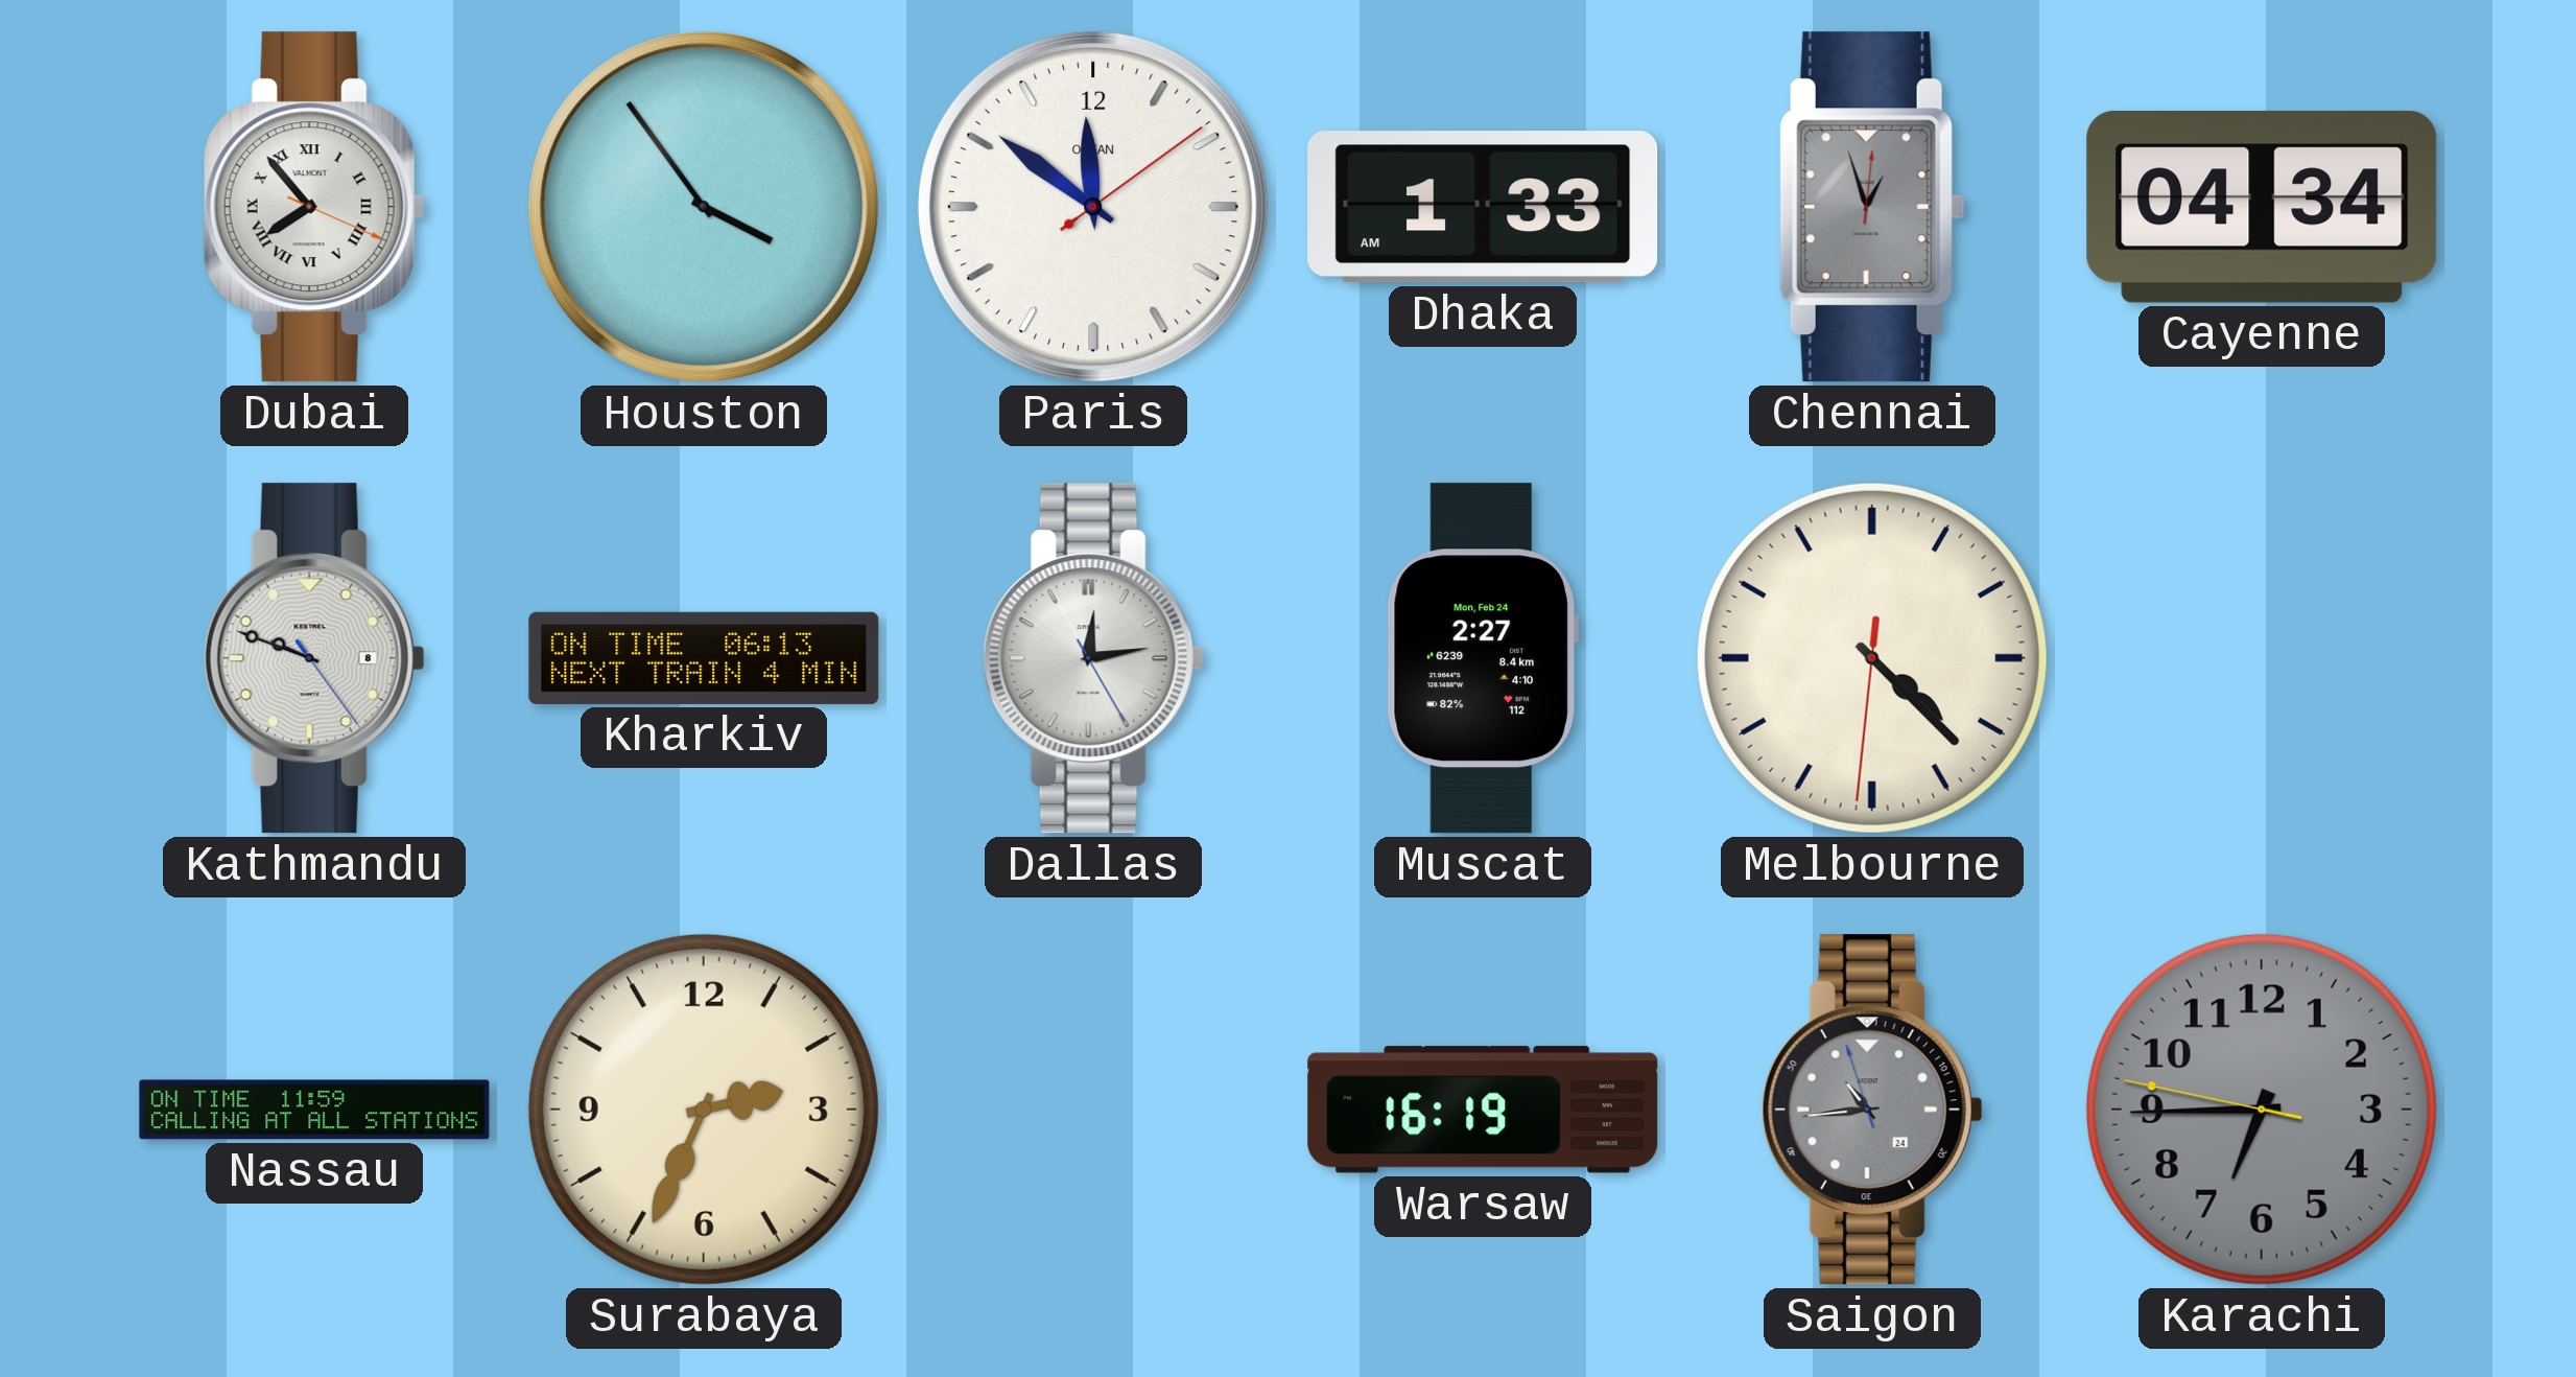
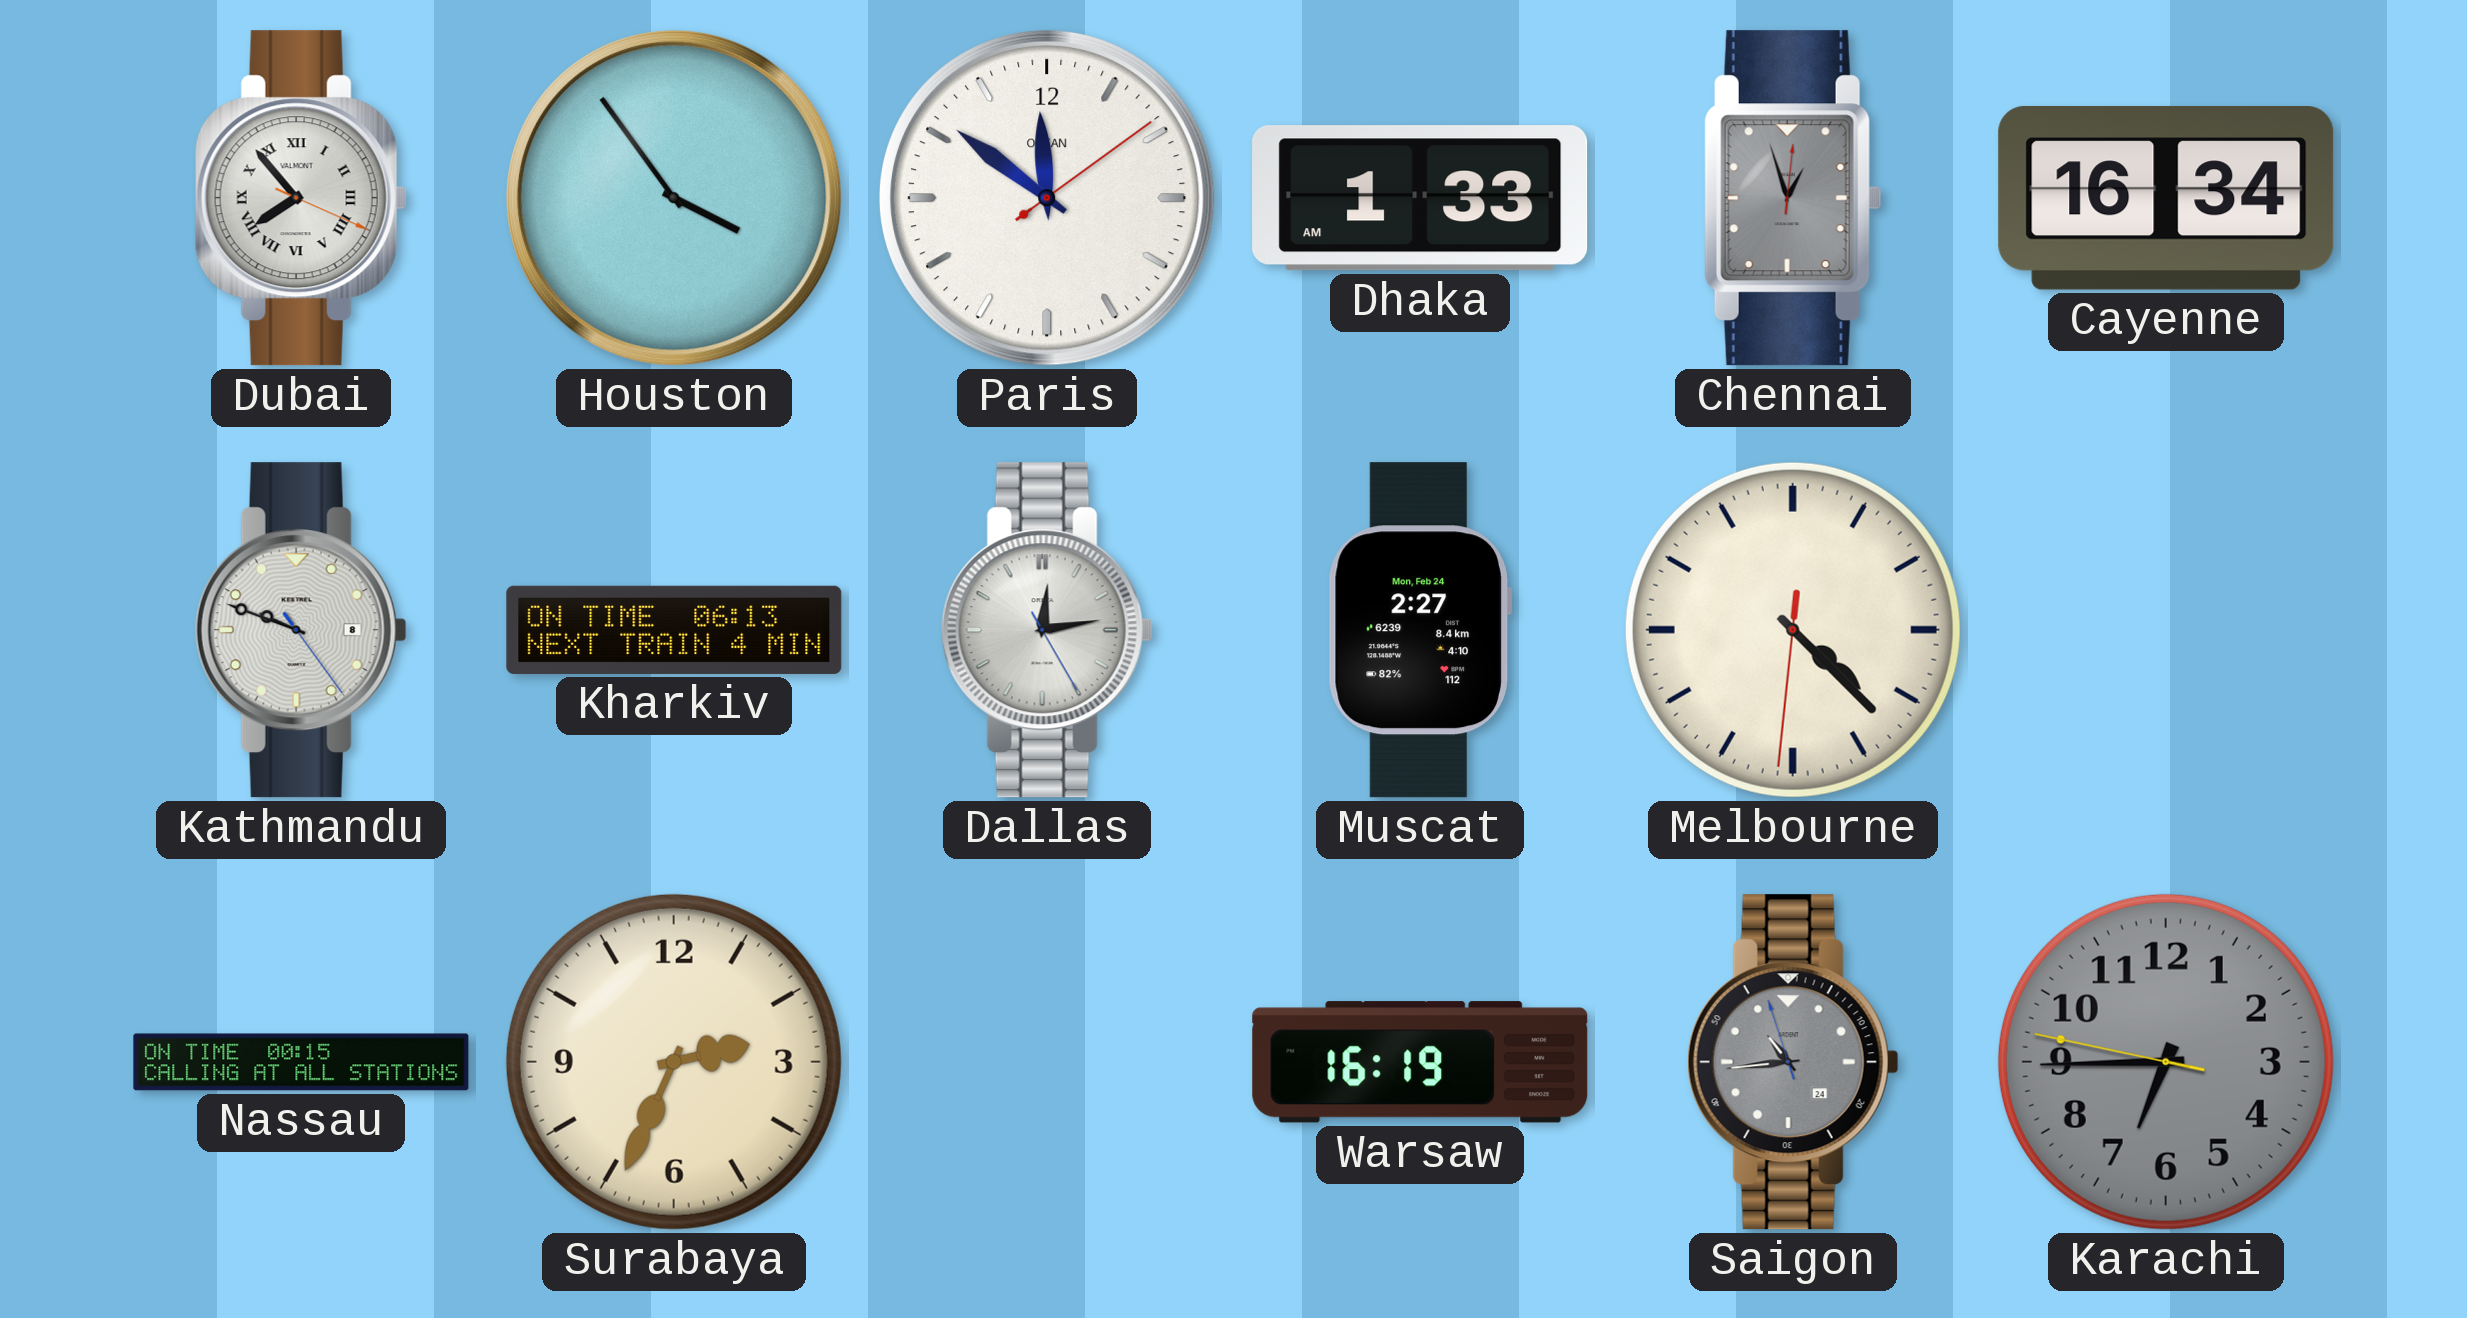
Cayenne: 04:34 -> 16:34 (2166, 198)
Nassau: 11:59 -> 00:15 (301, 1062)
